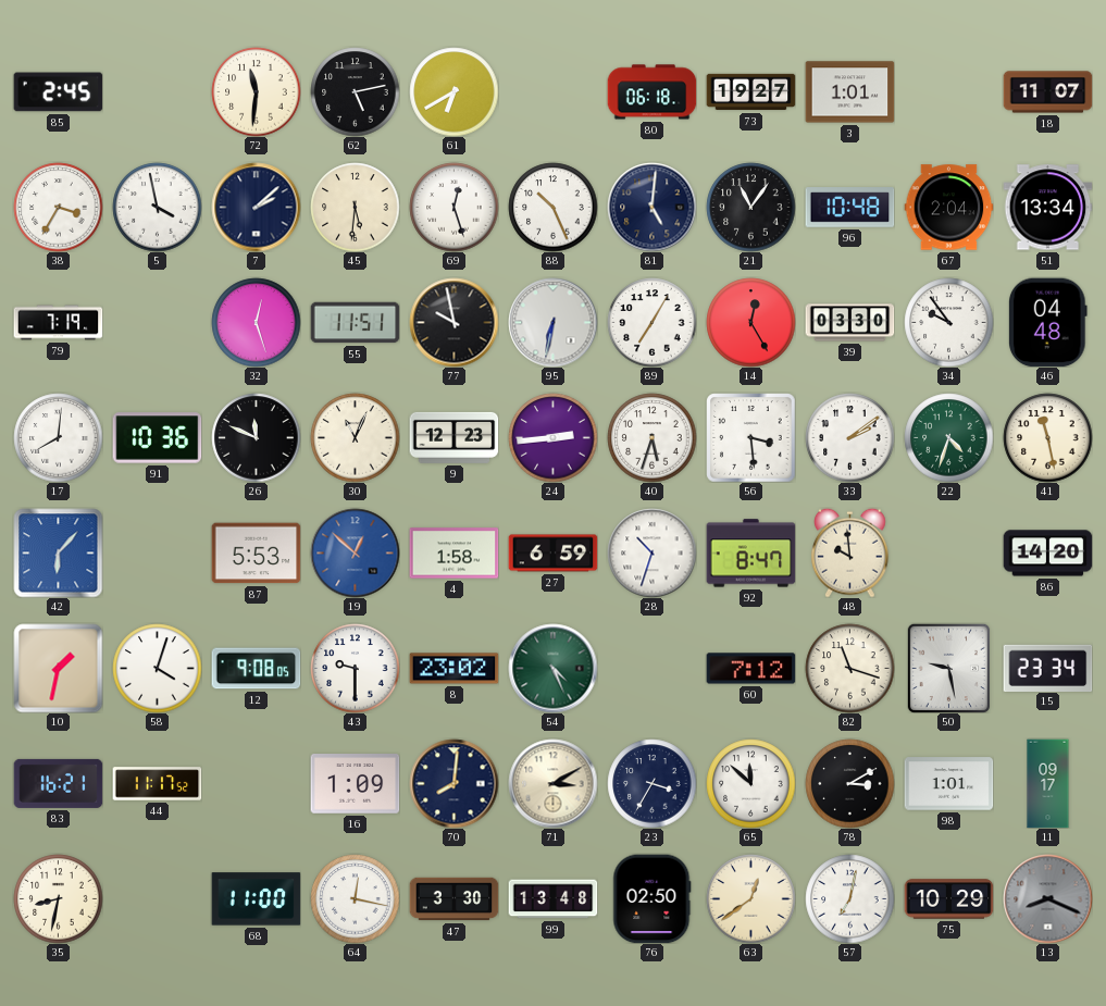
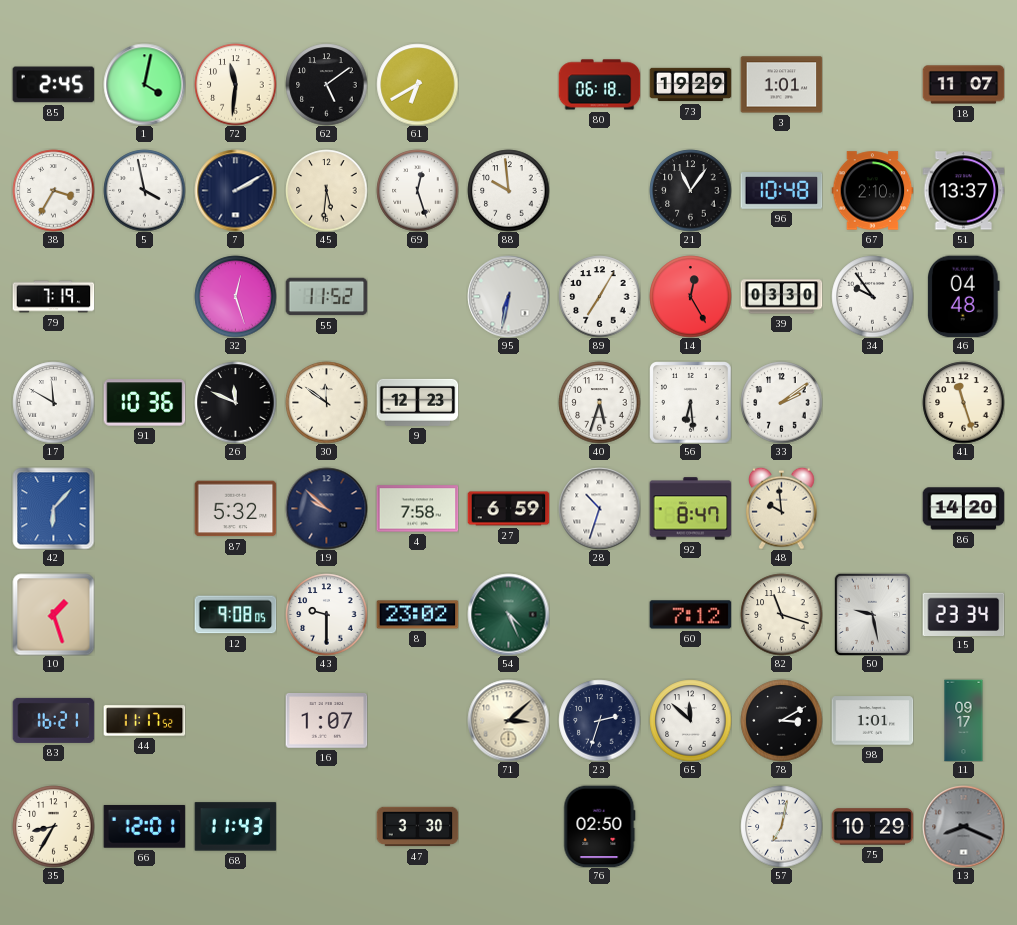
1: none -> 4:02 (144, 84)
62: 5:13 -> 5:09 (326, 84)
73: 19:27 -> 19:29 (690, 85)
7: 2:08 -> 2:10 (235, 190)
88: 10:26 -> 9:59 (508, 190)
81: 5:01 -> none (651, 207)
67: 2:04 -> 2:10 (872, 191)
51: 13:34 -> 13:37 (963, 191)
55: 11:51 -> 11:52 (326, 297)
77: 9:58 -> none (453, 322)
17: 8:01 -> 11:50 (53, 402)
30: 11:04 -> 11:51 (326, 402)
24: 2:44 -> none (552, 437)
56: 3:29 -> 6:29 (690, 402)
22: 4:33 -> none (948, 437)
41: 11:28 -> 11:27 (963, 402)
87: 5:53 -> 5:32 (235, 509)
19: 12:52 -> 9:52 (326, 508)
19 dial: blue -> navy (326, 508)
4: 1:58 -> 7:58 (417, 509)
10: 1:32 -> 1:27 (53, 614)
58: 4:03 -> none (157, 668)
16: 1:09 -> 1:07 (326, 721)
70: 8:01 -> none (453, 783)
71: 3:10 -> 3:08 (508, 720)
23: 3:35 -> 2:33 (599, 720)
35: 8:32 -> 8:35 (53, 826)
66: none -> 12:01 (144, 827)
68: 11:00 -> 11:43 (235, 827)
64: 12:17 -> none (355, 898)
99: 13:48 -> none (552, 899)
63: 12:39 -> none (750, 898)
